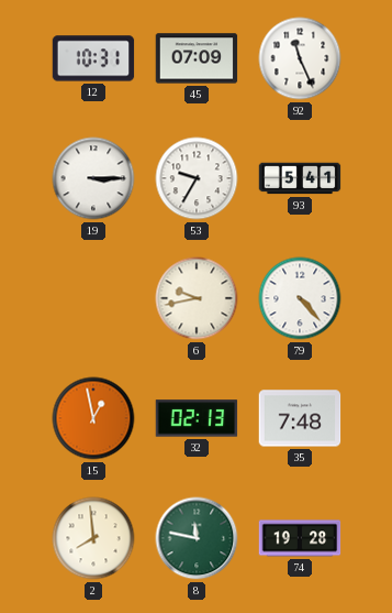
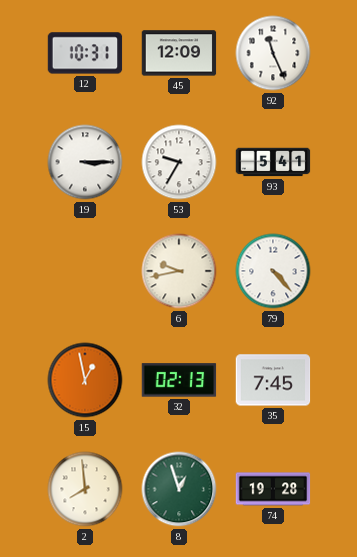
45: 07:09 -> 12:09 (179, 53)
35: 7:48 -> 7:45 (273, 380)
8: 11:47 -> 12:57 (179, 489)
